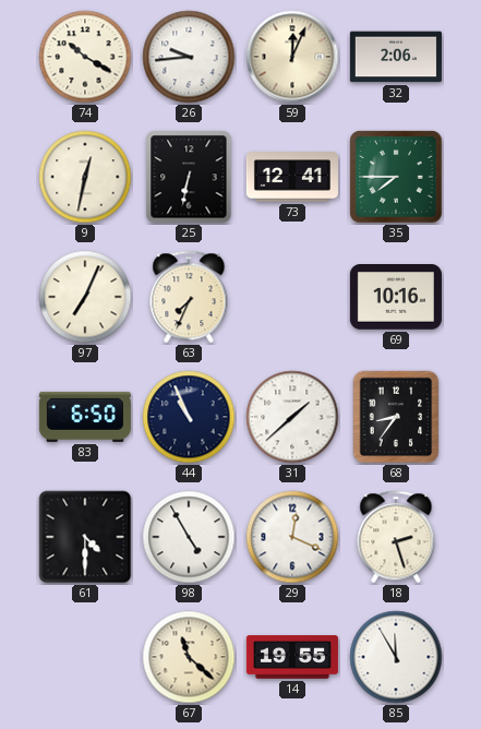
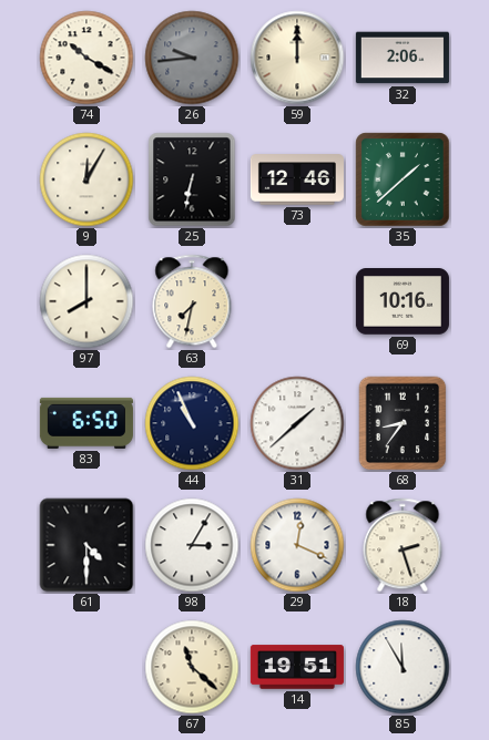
26 dial: white -> grey (192, 58)
59: 12:04 -> 12:00 (297, 58)
9: 12:32 -> 12:05 (86, 179)
73: 12:41 -> 12:46 (297, 179)
35: 7:45 -> 1:38 (403, 179)
97: 7:04 -> 8:00 (86, 301)
63: 7:34 -> 7:32 (192, 301)
98: 4:55 -> 3:05 (192, 545)
14: 19:55 -> 19:51 (297, 667)
